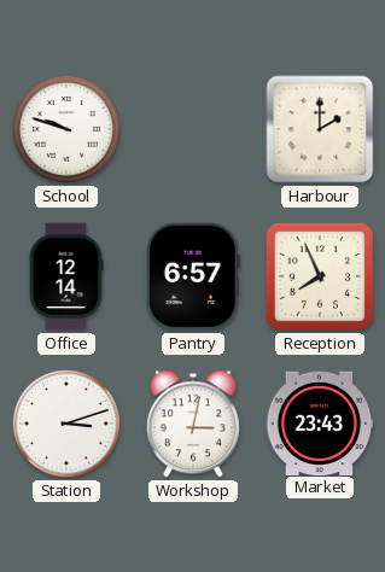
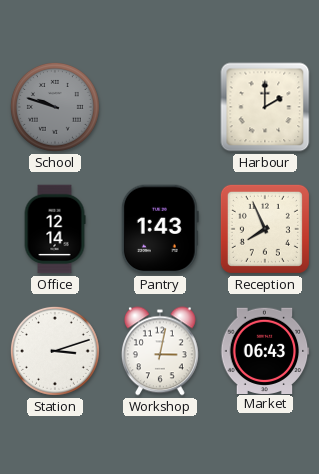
School dial: white -> grey (55, 107)
Pantry: 6:57 -> 1:43 (160, 229)
Market: 23:43 -> 06:43 (265, 350)
